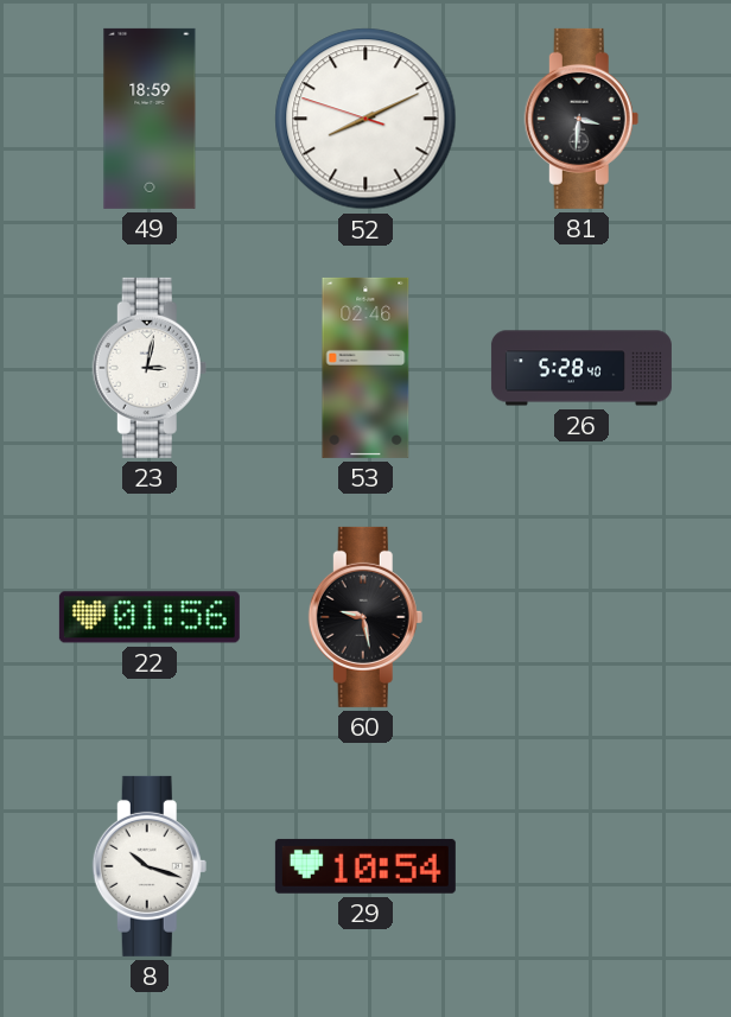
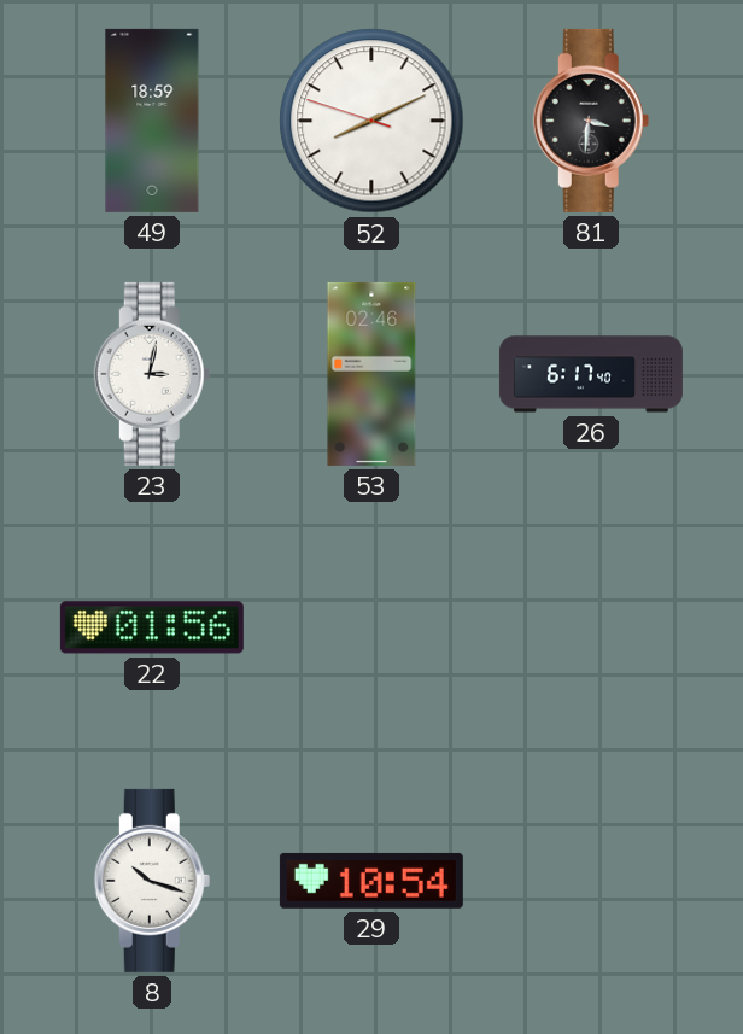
26: 5:28 -> 6:17 (591, 374)
60: 9:28 -> none (366, 617)
